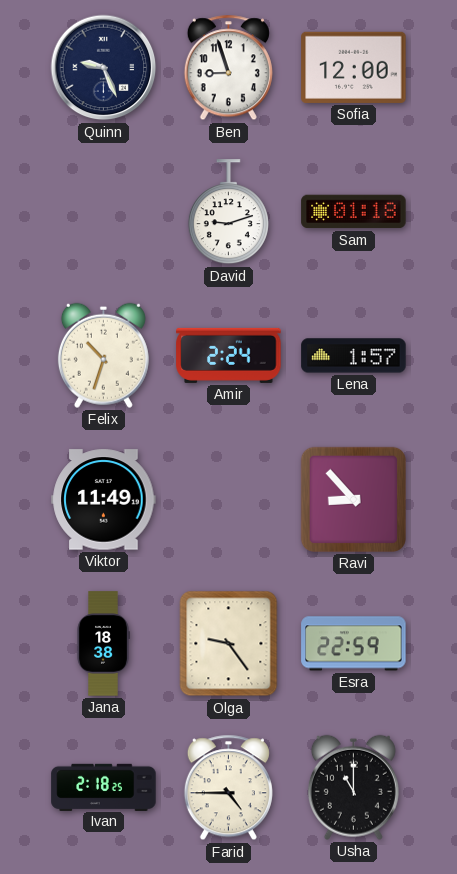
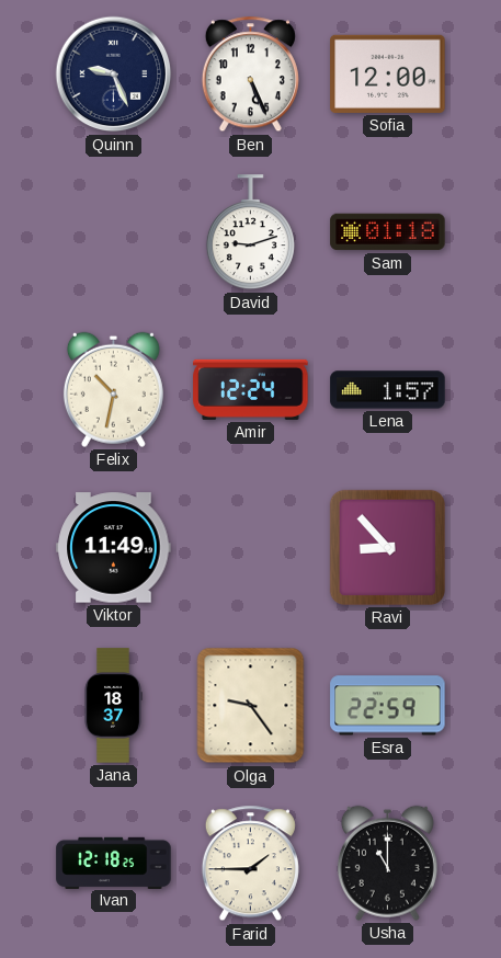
Ben: 8:57 -> 5:26 (250, 75)
Felix: 10:33 -> 10:32 (113, 389)
Amir: 2:24 -> 12:24 (251, 389)
Jana: 18:38 -> 18:37 (113, 706)
Ivan: 2:18 -> 12:18 (114, 863)
Farid: 4:45 -> 1:45 (250, 864)
